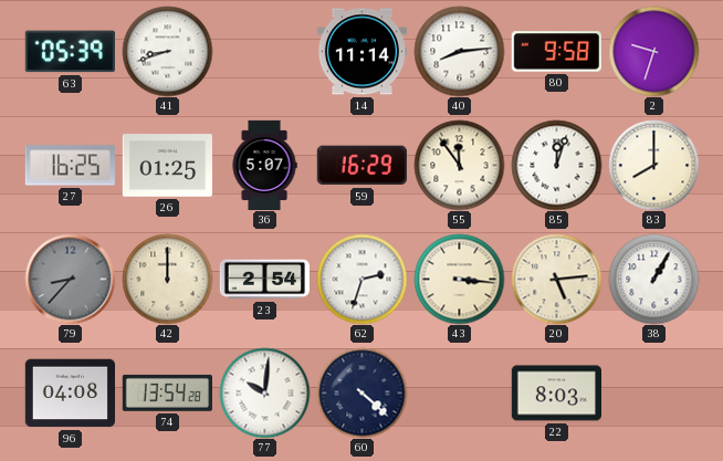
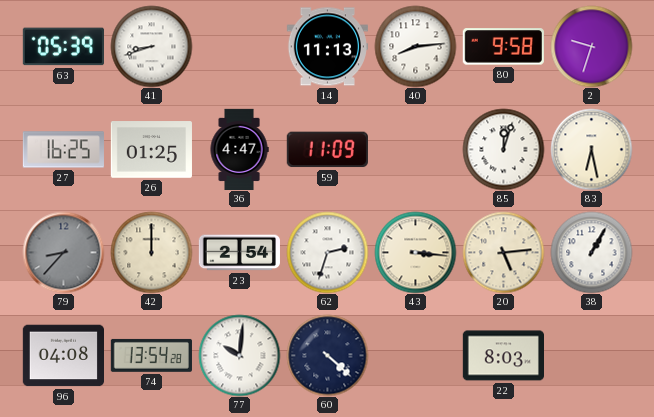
14: 11:14 -> 11:13 (327, 47)
36: 5:07 -> 4:47 (239, 149)
59: 16:29 -> 11:09 (327, 150)
55: 11:54 -> none (459, 165)
83: 8:00 -> 6:28 (591, 149)
